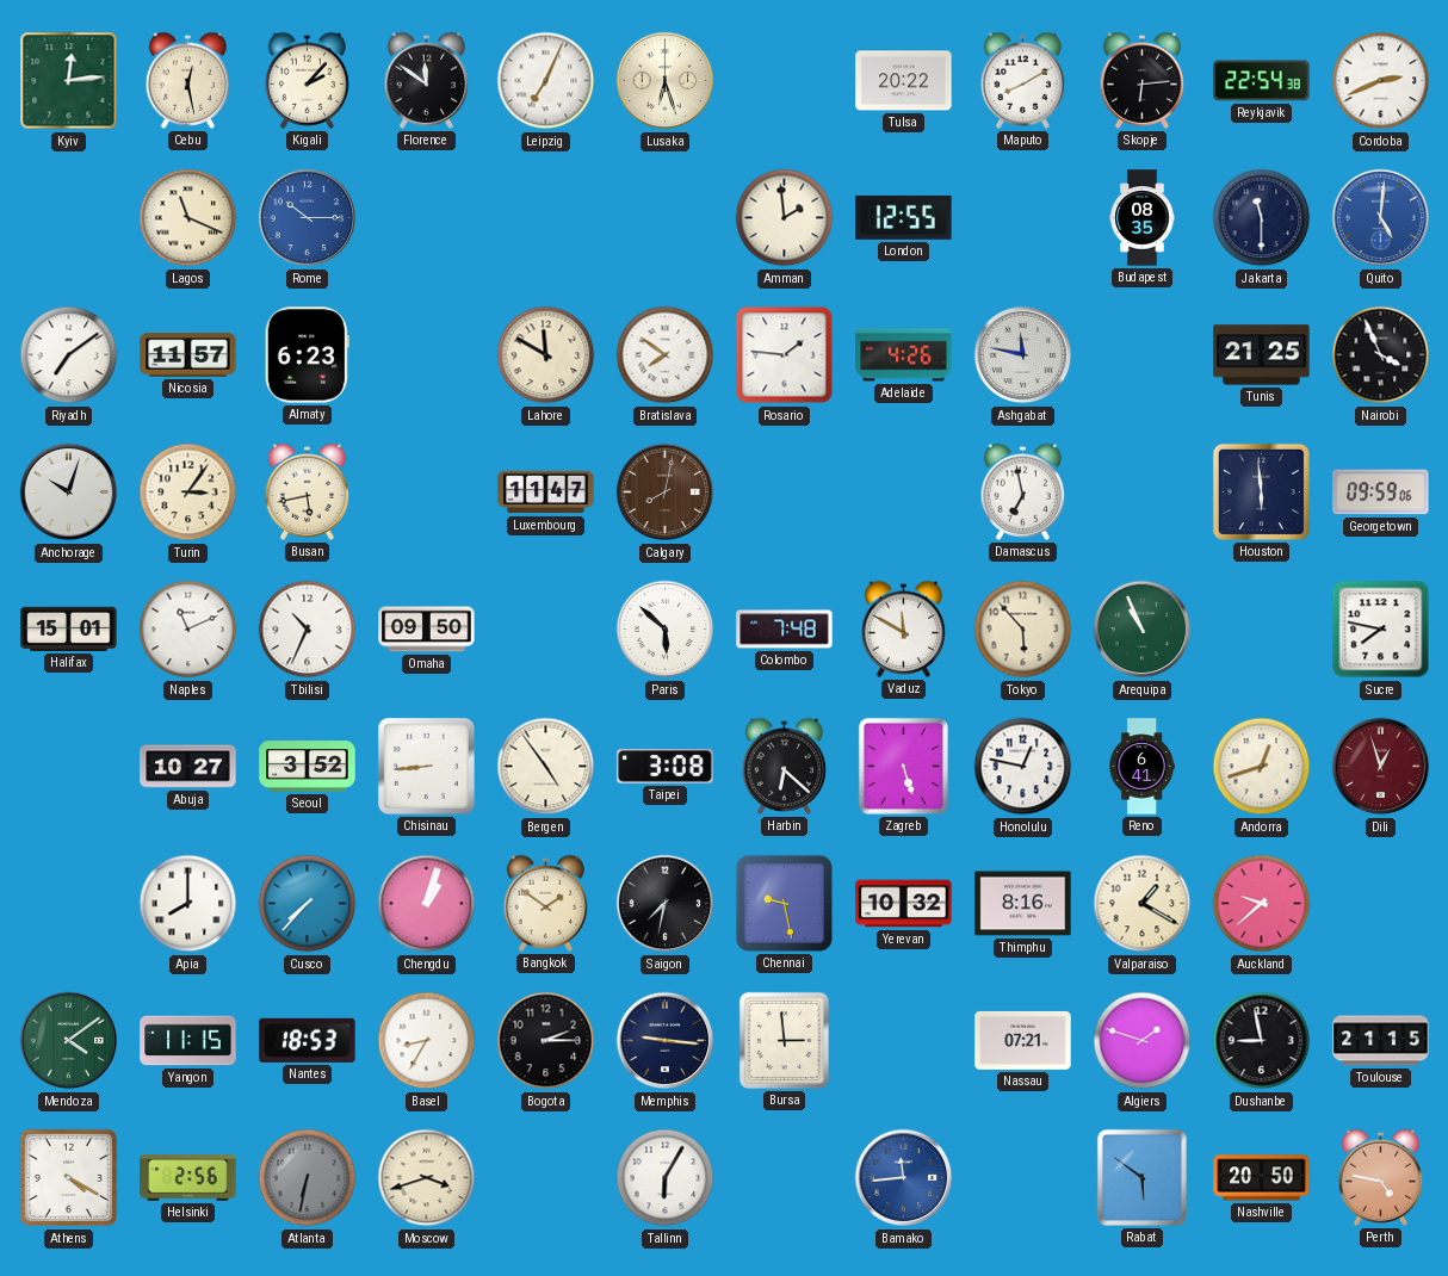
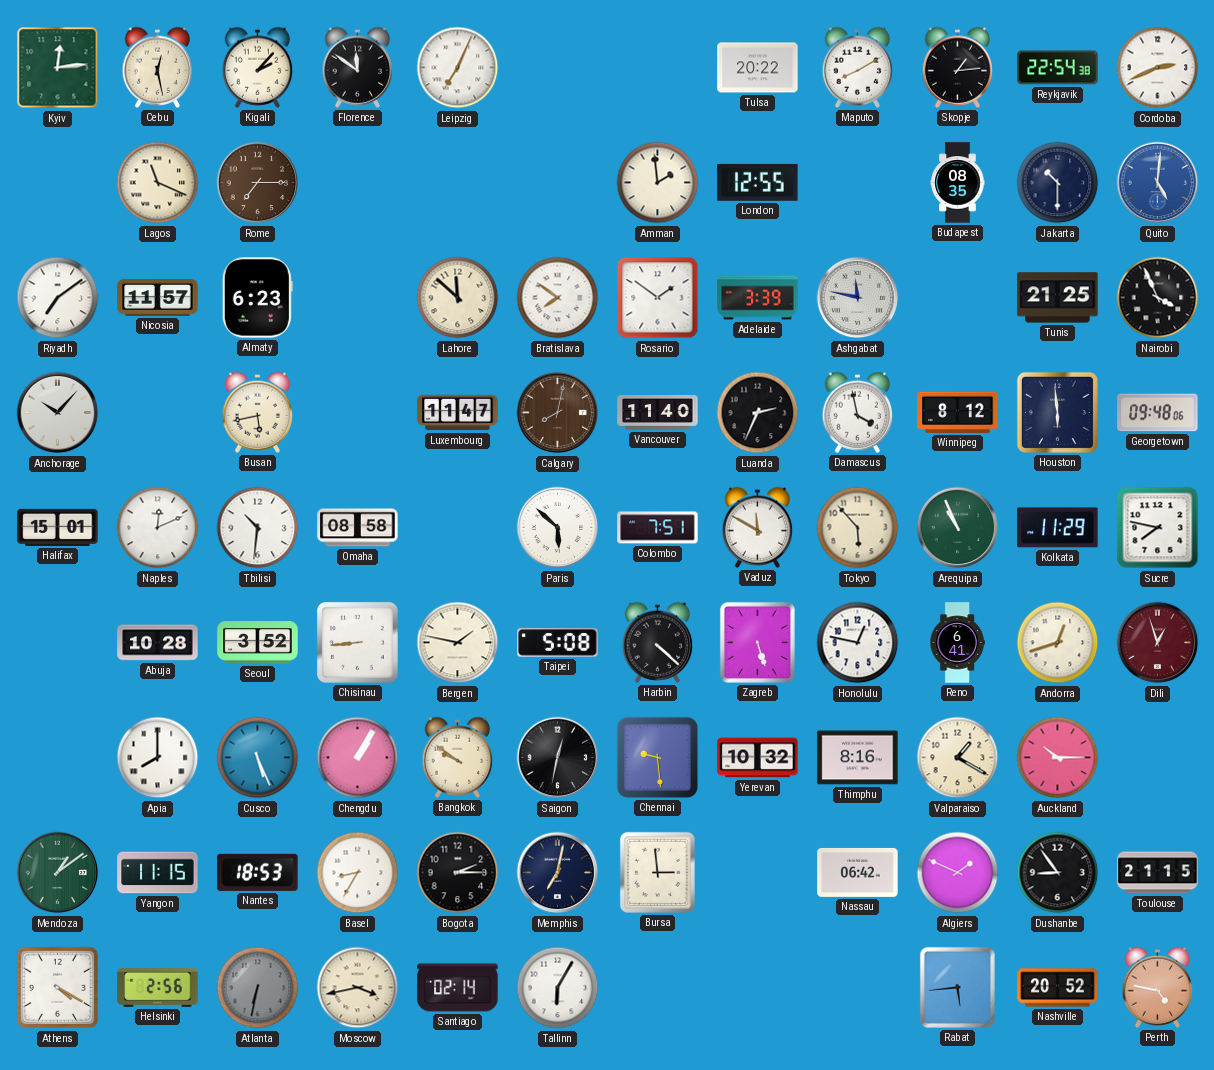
Lusaka: 6:27 -> none (666, 81)
Skopje: 6:14 -> 1:14 (958, 67)
Rome: 10:15 -> 7:15 (258, 183)
Rome dial: blue -> brown (258, 183)
Jakarta: 11:30 -> 10:30 (1058, 183)
Lahore: 11:50 -> 11:52 (458, 298)
Rosario: 1:46 -> 1:51 (658, 298)
Adelaide: 4:26 -> 3:39 (758, 298)
Anchorage: 10:03 -> 10:07 (58, 413)
Turin: 3:06 -> none (188, 493)
Vancouver: none -> 11:40 (658, 413)
Luanda: none -> 2:34 (758, 413)
Damascus: 6:58 -> 3:58 (858, 412)
Winnipeg: none -> 8:12 (958, 412)
Georgetown: 09:59 -> 09:48 (1158, 413)
Naples: 11:11 -> 12:11 (158, 528)
Tbilisi: 10:34 -> 10:31 (258, 528)
Omaha: 09:50 -> 08:58 (358, 528)
Colombo: 7:48 -> 7:51 (658, 528)
Kolkata: none -> 11:29 (1058, 528)
Abuja: 10:27 -> 10:28 (158, 643)
Bergen: 4:54 -> 1:47 (458, 643)
Taipei: 3:08 -> 5:08 (558, 643)
Harbin: 6:22 -> 4:22 (658, 642)
Cusco: 7:37 -> 5:26 (258, 758)
Chengdu: 1:03 -> 1:05 (358, 758)
Bangkok: 1:51 -> 9:51 (458, 757)
Saigon: 7:32 -> 12:32 (558, 758)
Chennai: 9:28 -> 9:29 (657, 757)
Auckland: 9:38 -> 10:15 (1058, 758)
Mendoza: 4:09 -> 1:09 (58, 873)
Memphis: 9:16 -> 7:02 (558, 873)
Nassau: 07:21 -> 06:42 (858, 872)
Algiers: 1:48 -> 1:49 (958, 873)
Dushanbe: 8:58 -> 8:54 (1058, 873)
Moscow: 3:42 -> 3:43 (358, 988)
Santiago: none -> 02:14 (458, 988)
Bamako: 11:44 -> none (904, 1178)
Rabat: 5:51 -> 5:44 (957, 987)
Nashville: 20:50 -> 20:52 (1058, 988)
